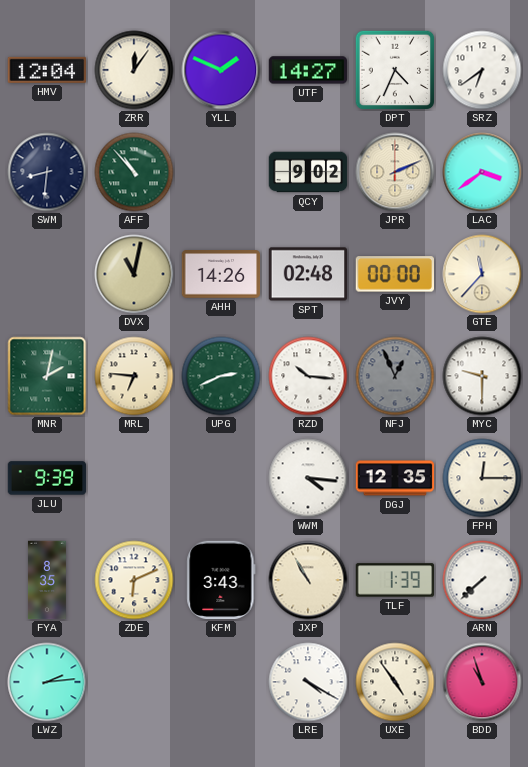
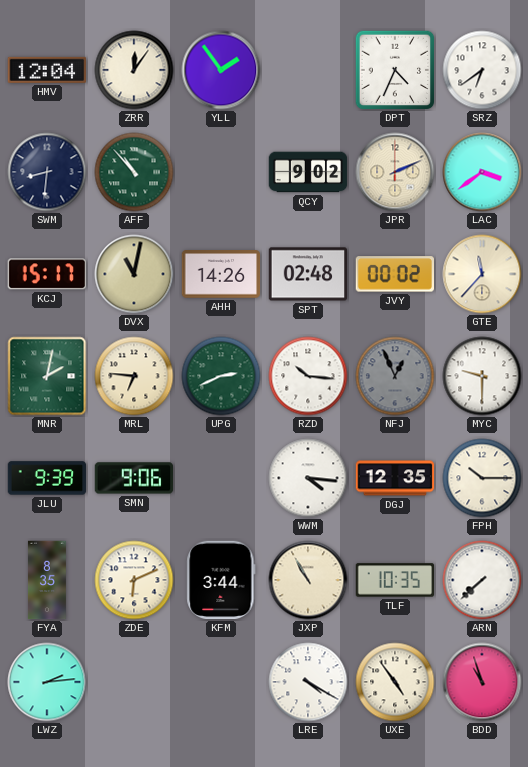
YLL: 1:49 -> 1:54 (221, 70)
UTF: 14:27 -> none (308, 70)
KCJ: none -> 15:17 (47, 274)
JVY: 00:00 -> 00:02 (394, 274)
SMN: none -> 9:06 (134, 478)
FPH: 12:15 -> 10:15 (482, 478)
KFM: 3:43 -> 3:44 (221, 580)
TLF: 1:39 -> 10:35 (395, 580)
